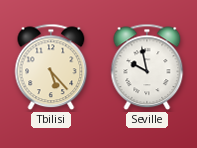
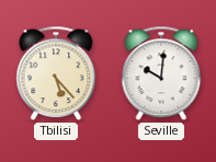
Seville: 9:58 -> 10:01 (161, 73)
